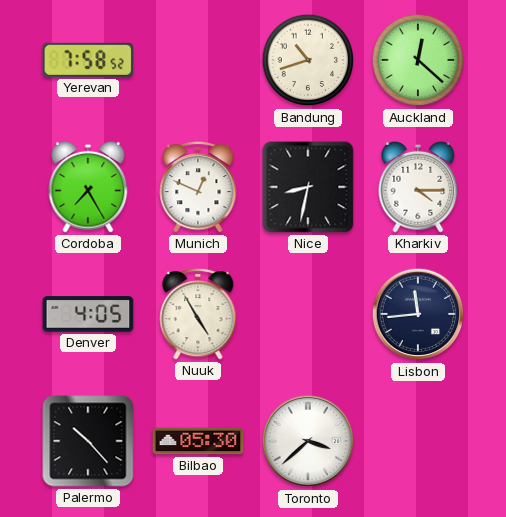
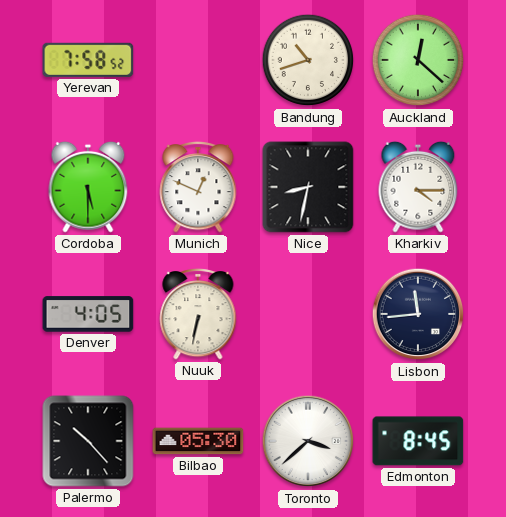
Cordoba: 7:25 -> 5:30 (88, 187)
Nuuk: 4:55 -> 6:32 (198, 314)
Edmonton: none -> 8:45 (418, 441)
